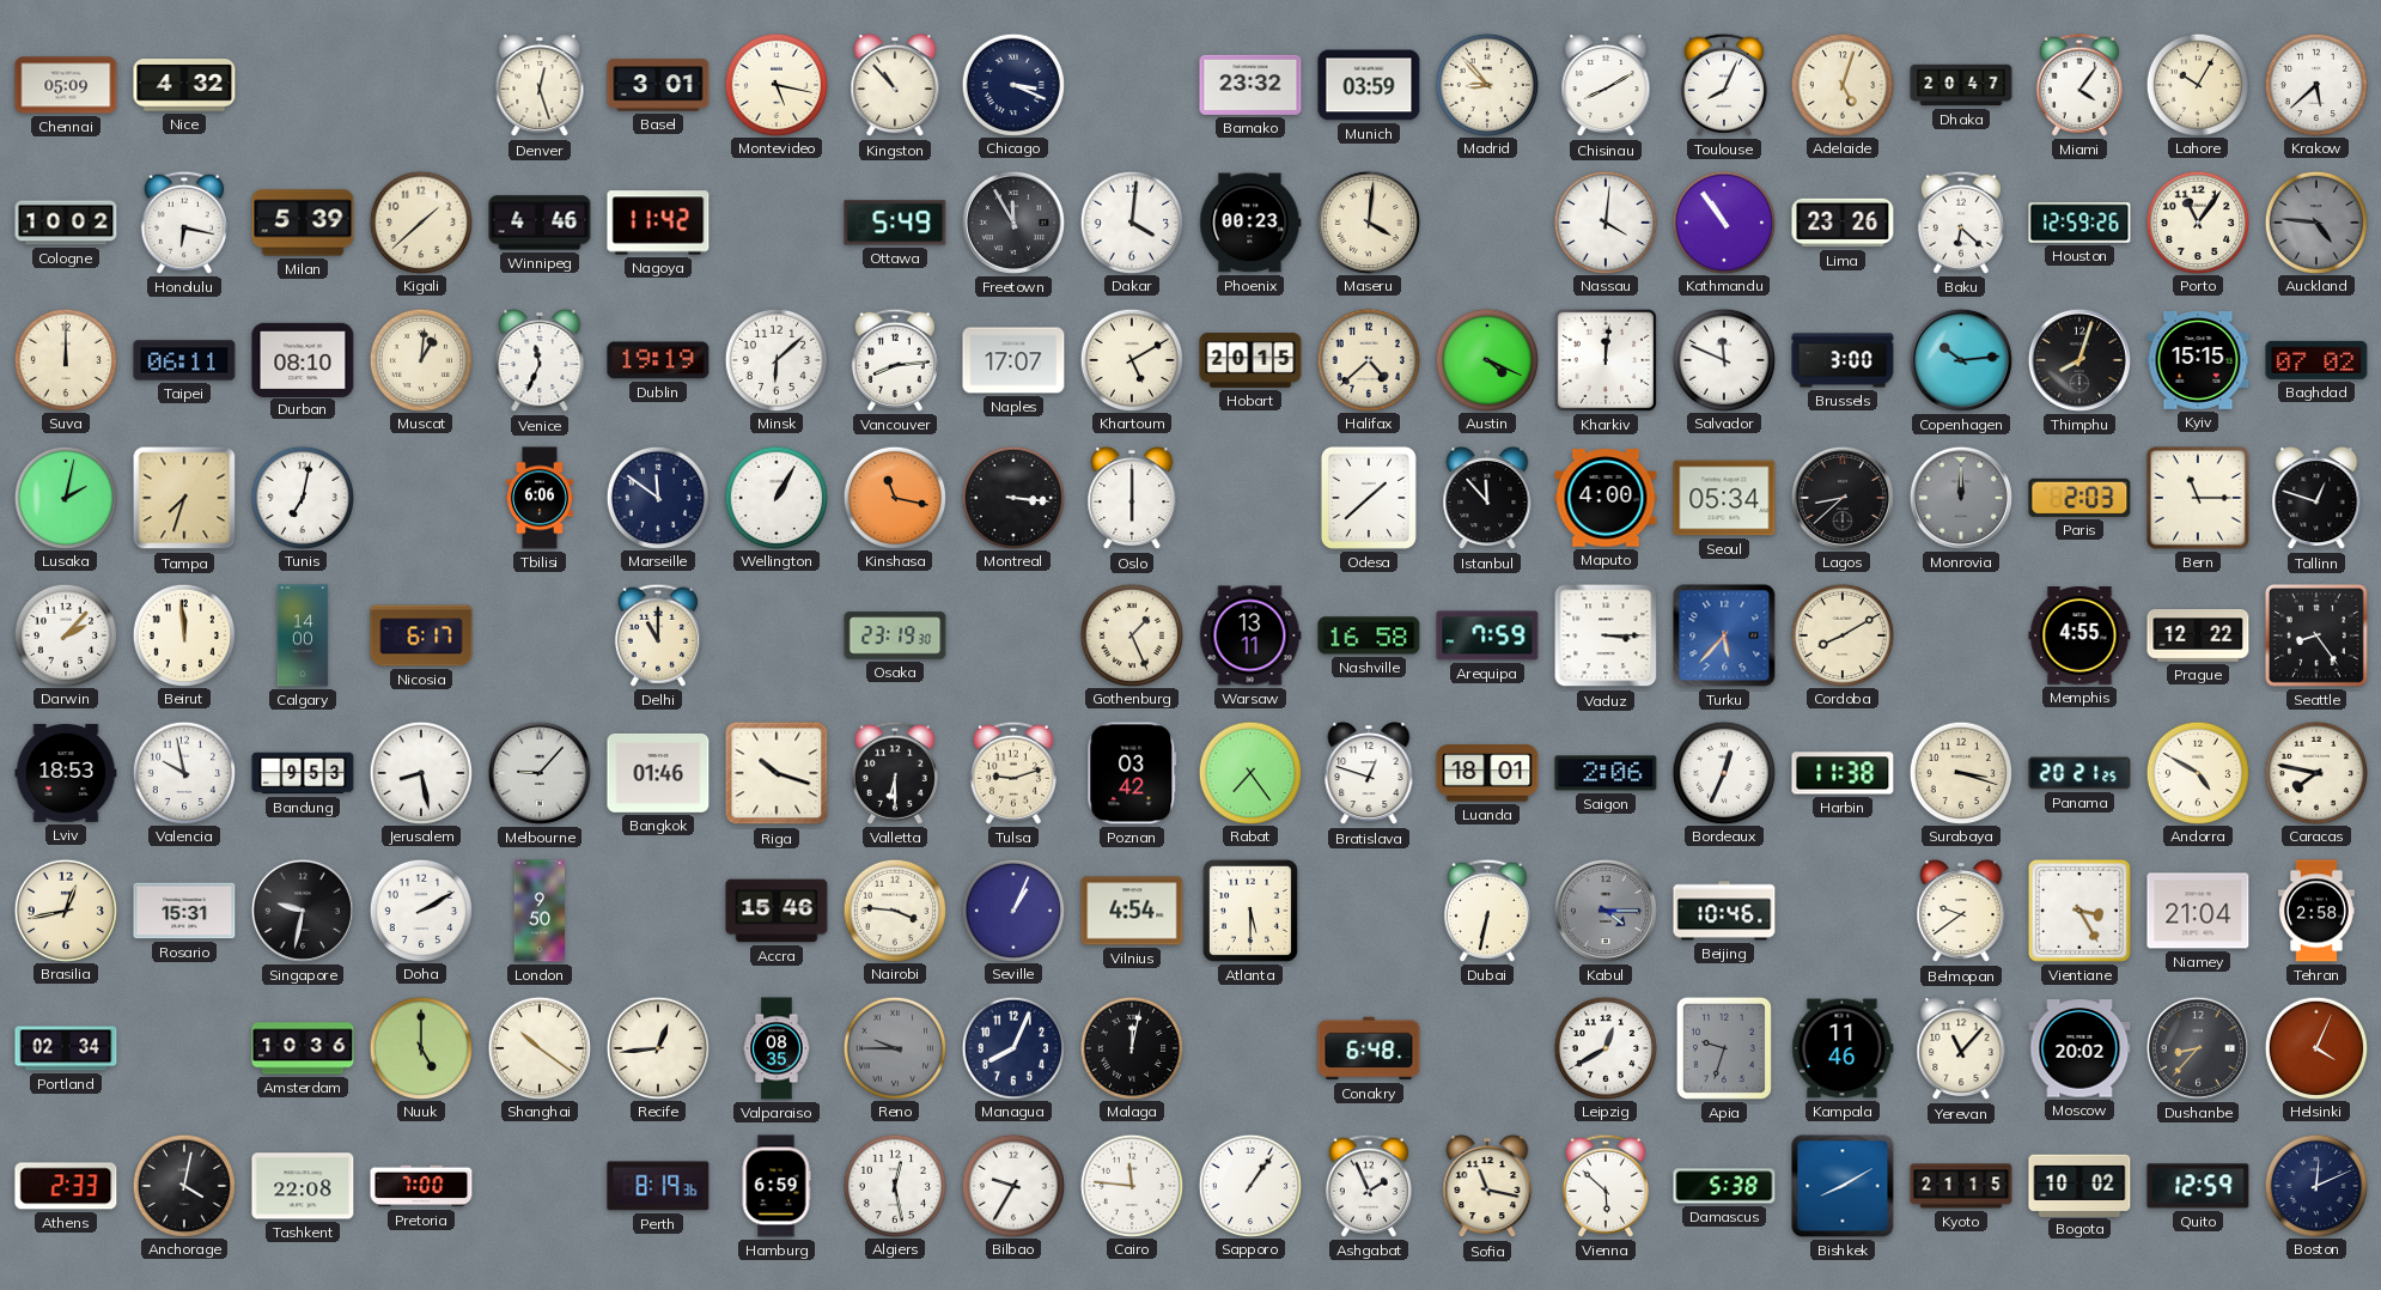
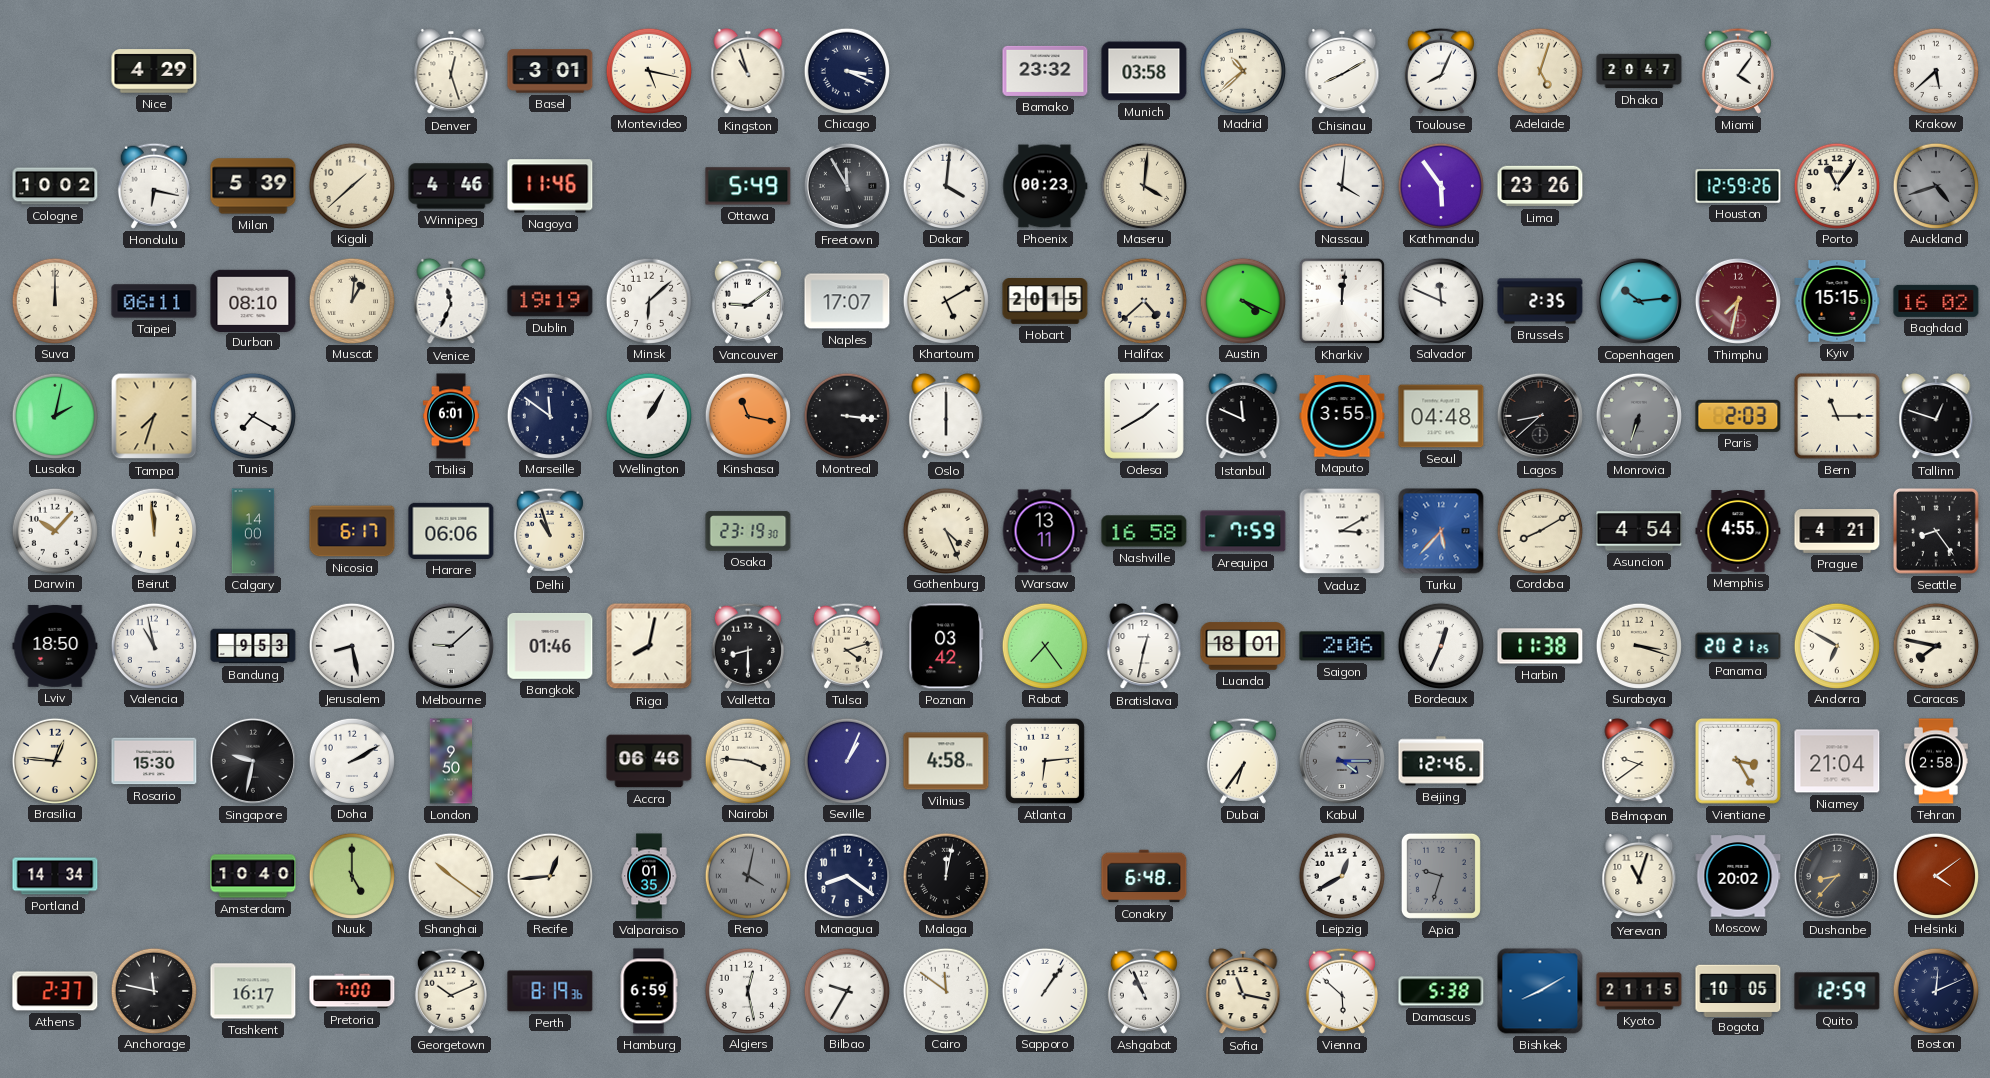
Chennai: 05:09 -> none (66, 85)
Nice: 4:32 -> 4:29 (154, 71)
Kingston: 10:53 -> 10:57 (748, 71)
Munich: 03:59 -> 03:58 (1144, 71)
Madrid: 8:53 -> 10:38 (1242, 70)
Lahore: 10:05 -> none (2197, 84)
Nagoya: 11:42 -> 11:46 (550, 186)
Kathmandu: 10:54 -> 5:54 (1440, 185)
Baku: 6:22 -> none (1961, 223)
Auckland: 4:46 -> 4:42 (1935, 185)
Vancouver: 8:14 -> 9:09 (748, 301)
Brussels: 3:00 -> 2:35 (1540, 301)
Thimphu: 8:03 -> 7:32 (1738, 301)
Thimphu dial: black -> burgundy (1738, 301)
Baghdad: 07:02 -> 16:02 (1936, 301)
Tunis: 7:02 -> 7:20 (252, 415)
Tbilisi: 6:06 -> 6:01 (451, 416)
Odesa: 1:38 -> 1:40 (1144, 416)
Istanbul: 11:53 -> 11:49 (1243, 416)
Maputo: 4:00 -> 3:55 (1342, 416)
Seoul: 05:34 -> 04:48 (1441, 416)
Monrovia: 12:00 -> 6:33 (1639, 416)
Darwin: 2:07 -> 10:07 (54, 530)
Harare: none -> 06:06 (451, 531)
Delhi: 11:00 -> 10:57 (550, 531)
Gothenburg: 1:26 -> 4:26 (945, 530)
Vaduz: 3:15 -> 3:10 (1342, 531)
Asuncion: none -> 4:54 (1639, 531)
Prague: 12:22 -> 4:21 (1837, 532)
Lviv: 18:53 -> 18:50 (55, 646)
Valencia: 9:58 -> 10:58 (153, 645)
Melbourne: 9:07 -> 9:08 (451, 646)
Riga: 10:18 -> 8:02 (649, 646)
Valletta: 6:30 -> 8:30 (748, 646)
Tulsa: 9:12 -> 4:12 (847, 646)
Bratislava: 12:48 -> 12:32 (1144, 646)
Andorra: 4:50 -> 6:50 (1836, 645)
Brasilia: 12:43 -> 12:46 (54, 760)
Rosario: 15:31 -> 15:30 (154, 761)
Accra: 15:46 -> 06:46 (649, 761)
Vilnius: 4:54 -> 4:58 (946, 761)
Atlanta: 5:30 -> 6:14 (1045, 761)
Dubai: 6:32 -> 6:36 (1243, 761)
Beijing: 10:46 -> 12:46 (1441, 761)
Portland: 02:34 -> 14:34 (55, 876)
Amsterdam: 10:36 -> 10:40 (253, 876)
Valparaiso: 08:35 -> 01:35 (649, 876)
Reno: 9:45 -> 4:02 (747, 875)
Managua: 8:04 -> 8:21 (846, 875)
Kampala: 11:46 -> none (1843, 1048)
Yerevan: 11:07 -> 11:03 (1639, 876)
Helsinki: 4:04 -> 4:09 (1935, 875)
Athens: 2:33 -> 2:37 (55, 991)
Anchorage: 4:02 -> 11:47 (153, 990)
Tashkent: 22:08 -> 16:17 (253, 991)
Georgetown: none -> 10:11 (451, 991)
Cairo: 11:46 -> 11:51 (945, 990)
Ashgabat: 1:56 -> 10:56 (1144, 991)
Bogota: 10:02 -> 10:05 (1738, 990)
